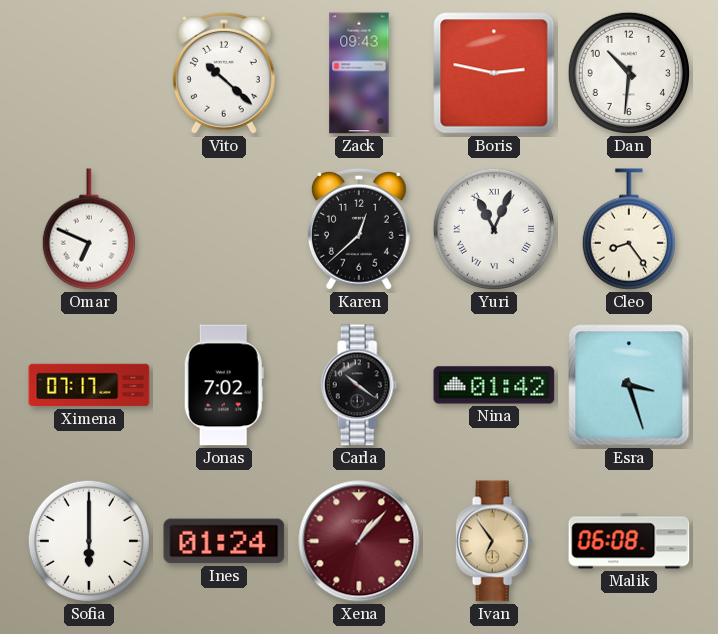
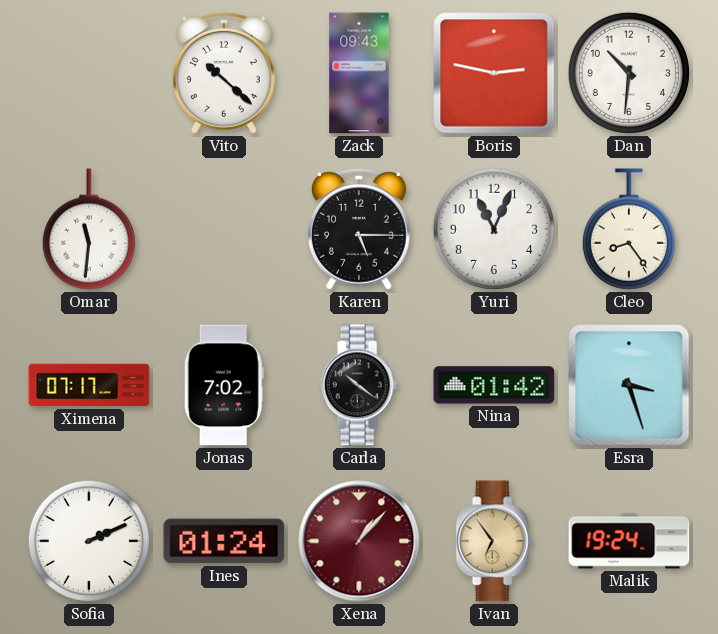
Omar: 6:49 -> 11:31 (89, 229)
Karen: 12:38 -> 5:15 (359, 229)
Yuri numerals: Roman -> Arabic (494, 229)
Sofia: 6:00 -> 2:11 (89, 541)
Malik: 06:08 -> 19:24 (629, 541)
